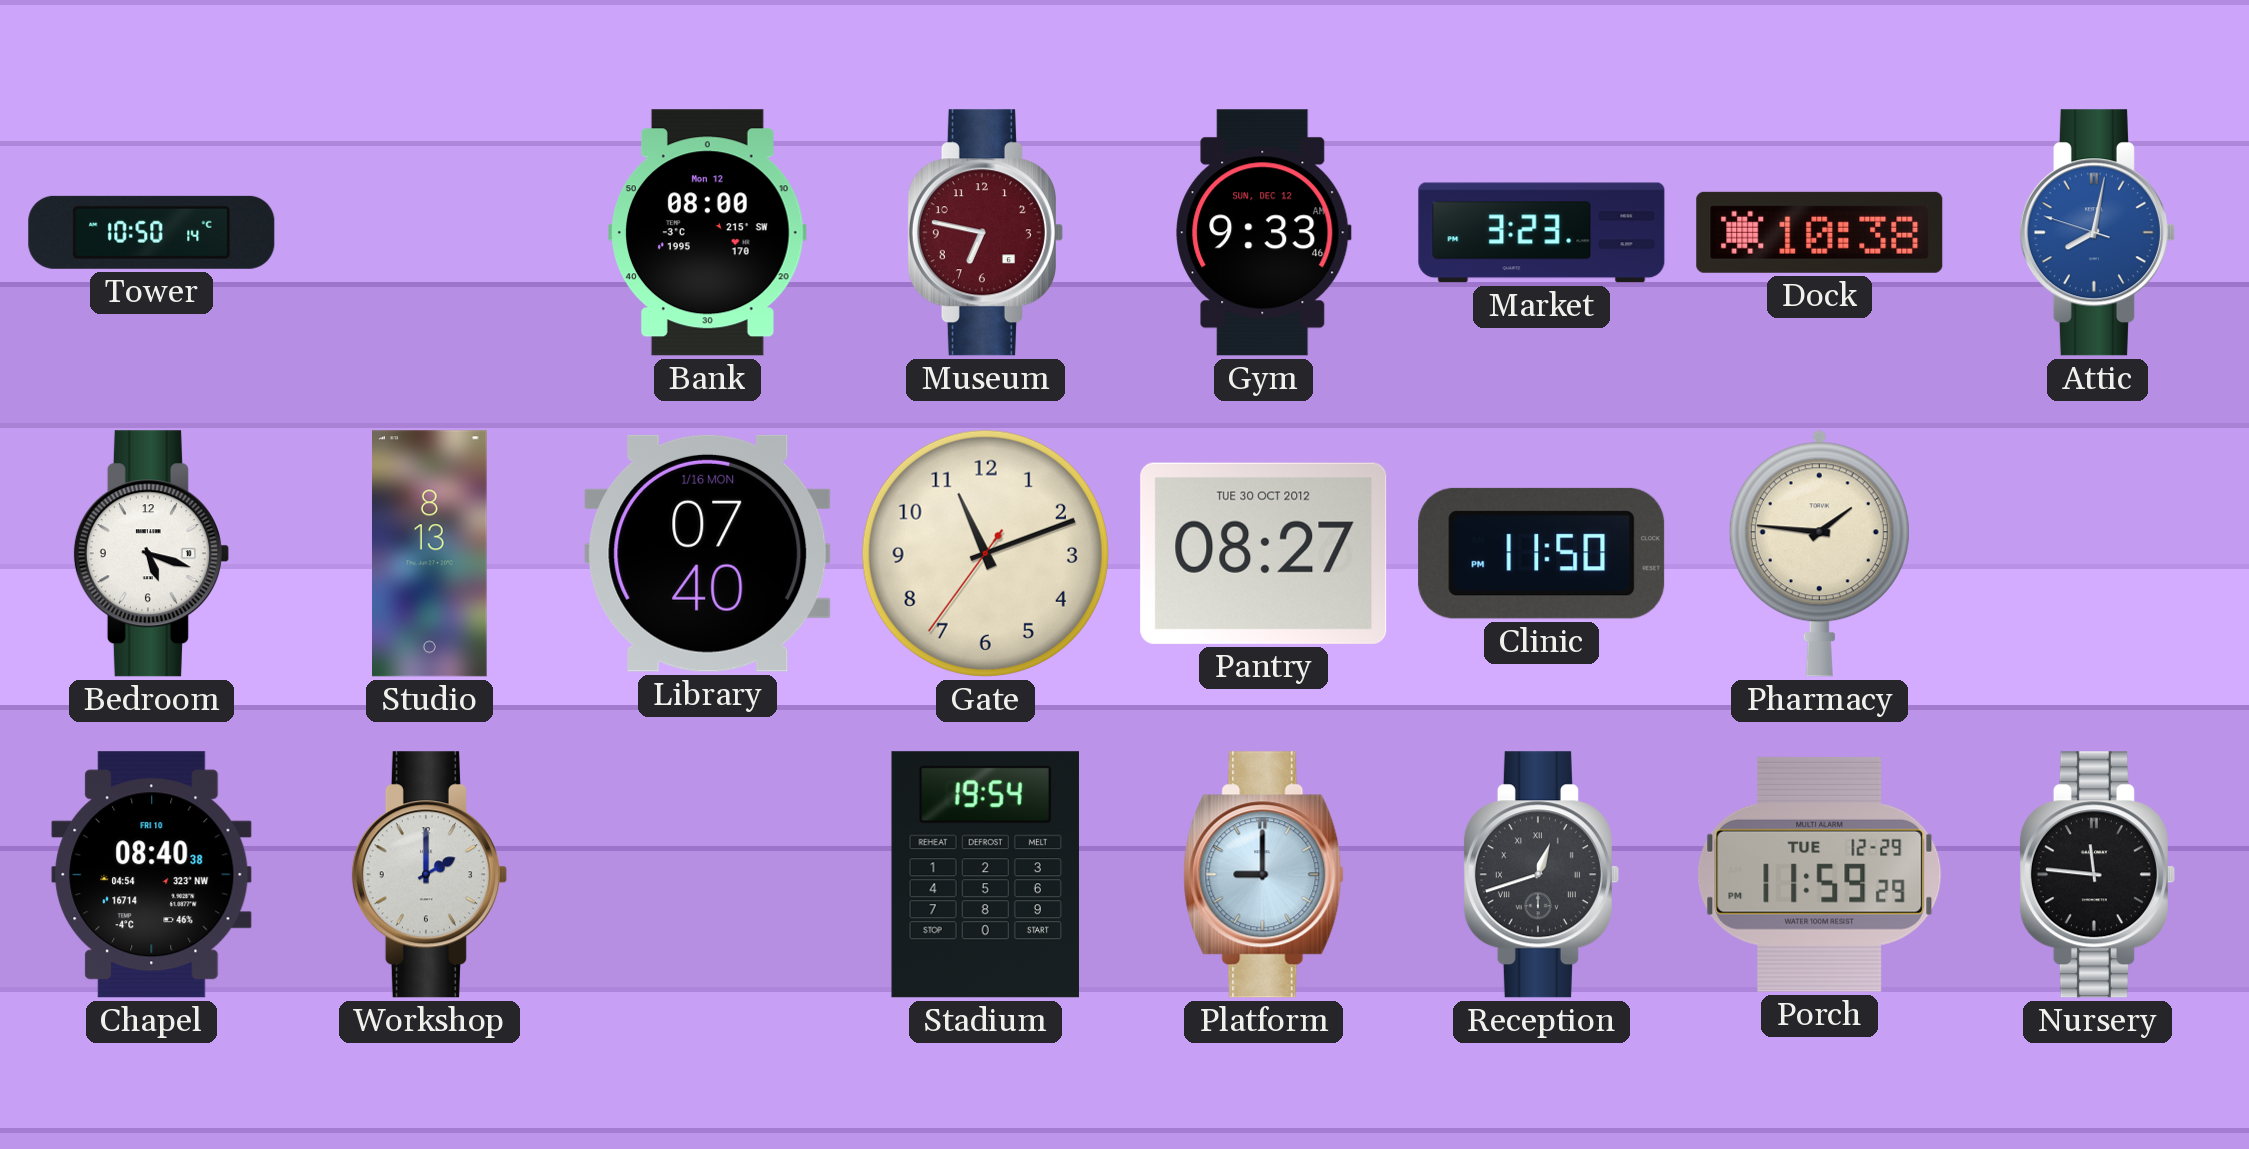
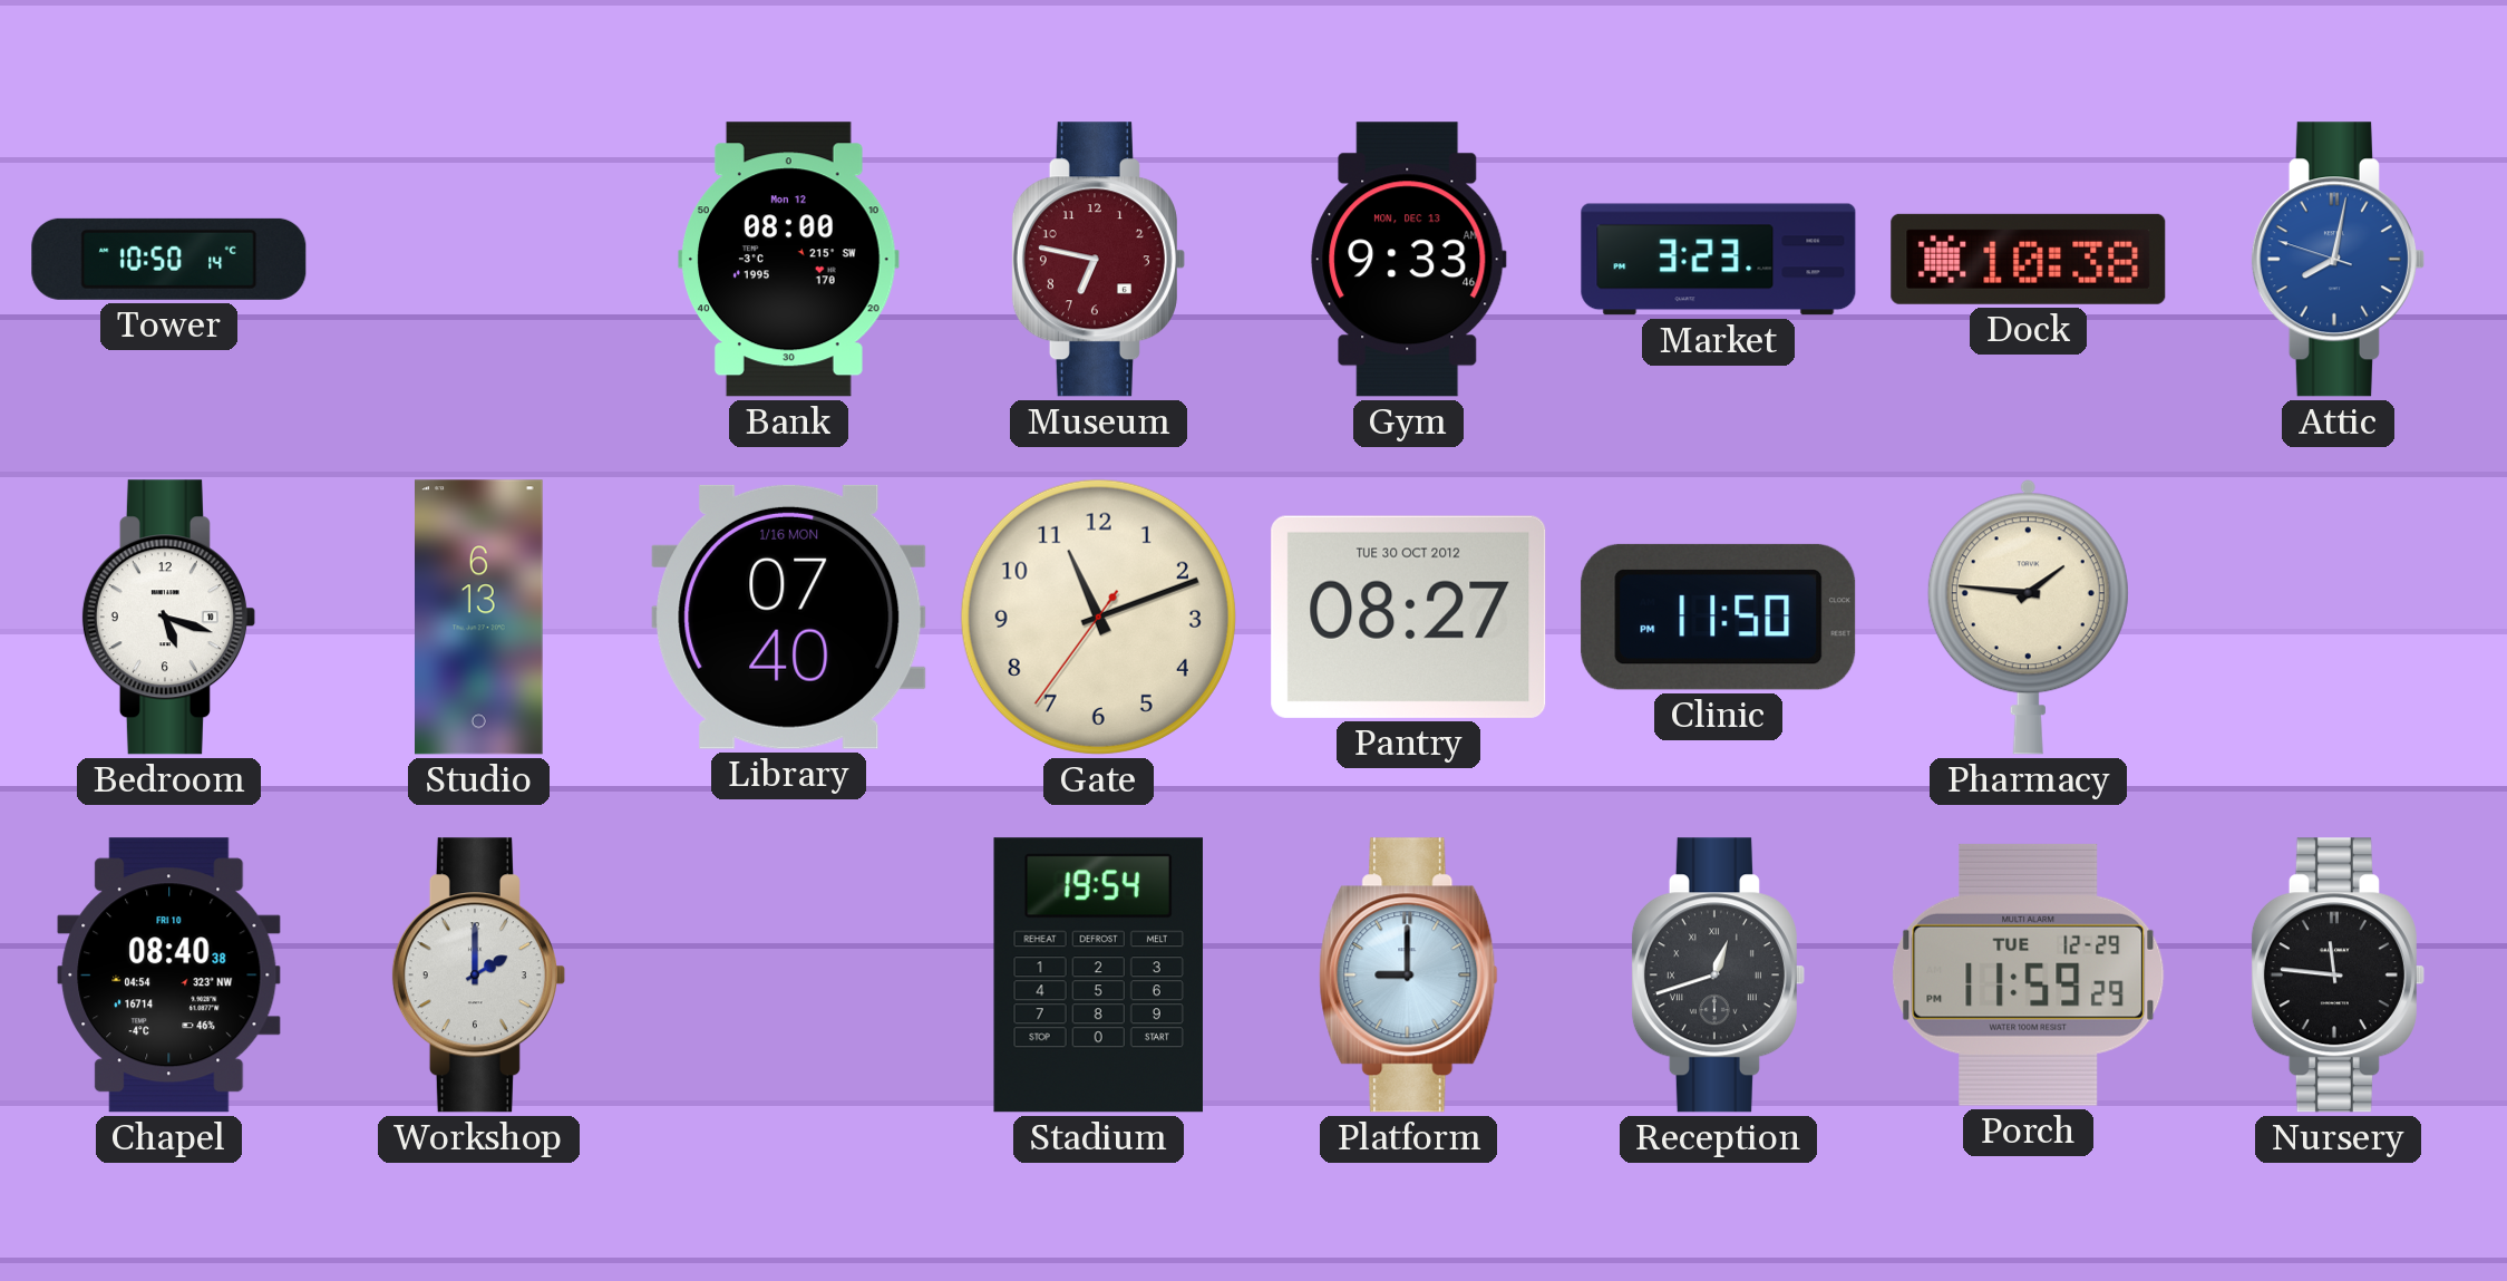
Gym date: SUN, DEC 12 -> MON, DEC 13 (1409, 260)
Studio: 8:13 -> 6:13 (479, 618)
